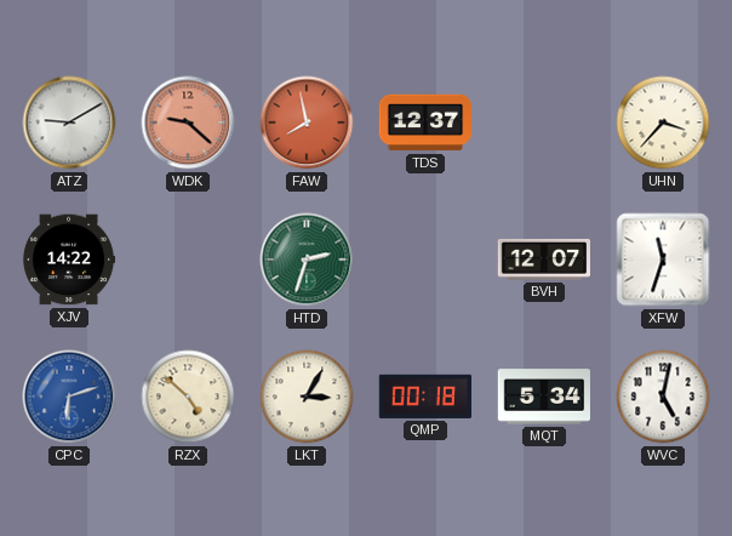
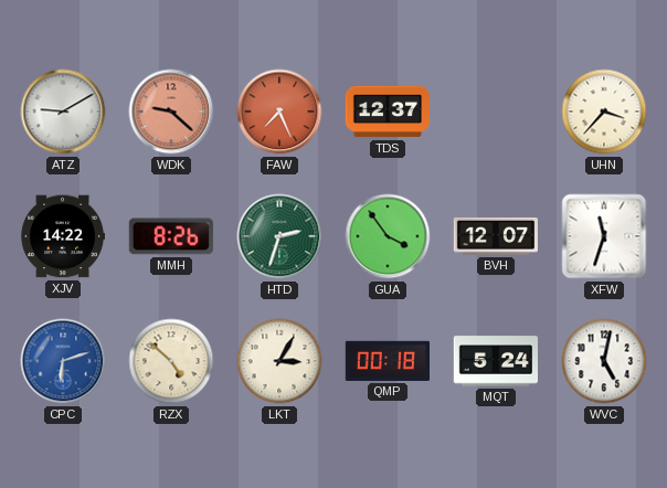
FAW: 7:58 -> 7:26 (279, 112)
MMH: none -> 8:26 (171, 236)
GUA: none -> 3:54 (388, 236)
MQT: 5:34 -> 5:24 (495, 361)
